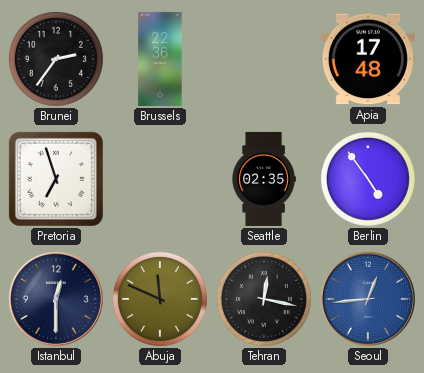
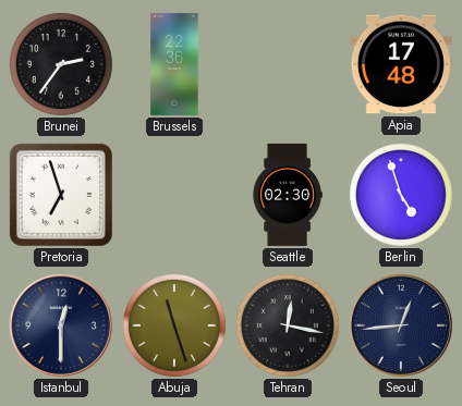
Seattle: 02:35 -> 02:30 (288, 195)
Berlin: 4:54 -> 4:57 (401, 195)
Abuja: 11:49 -> 11:27 (174, 325)
Seoul dial: blue -> navy (401, 325)
